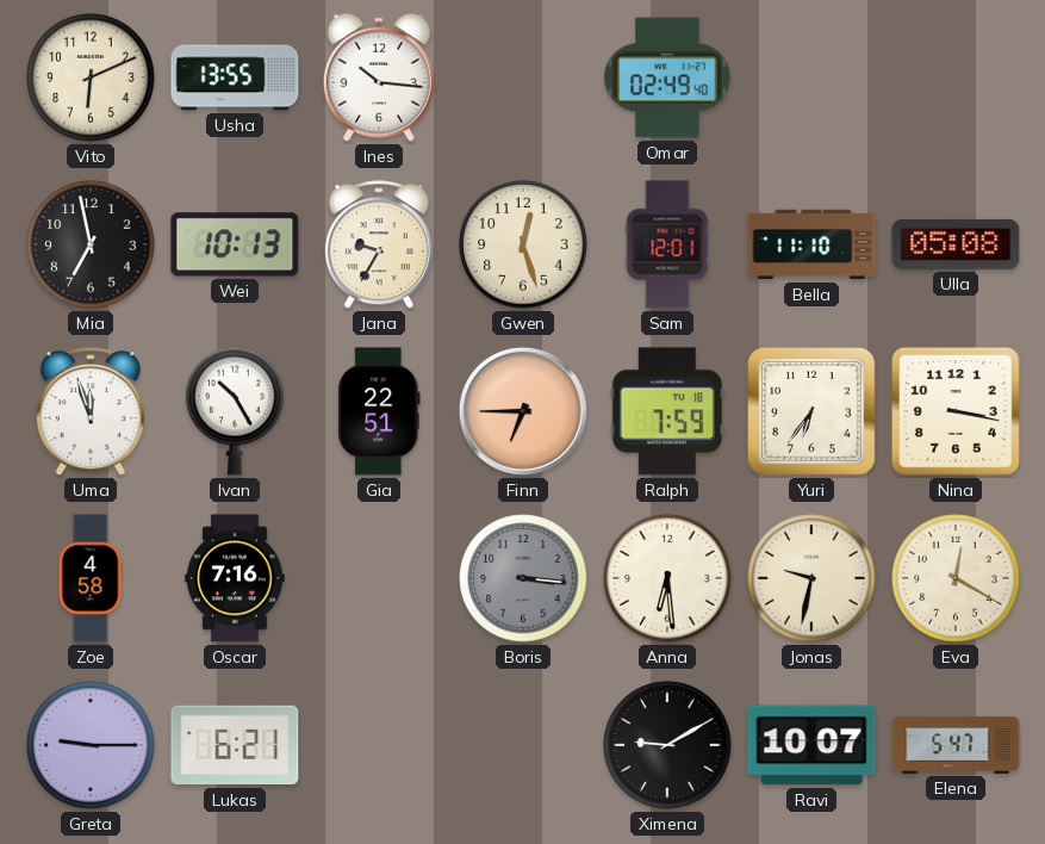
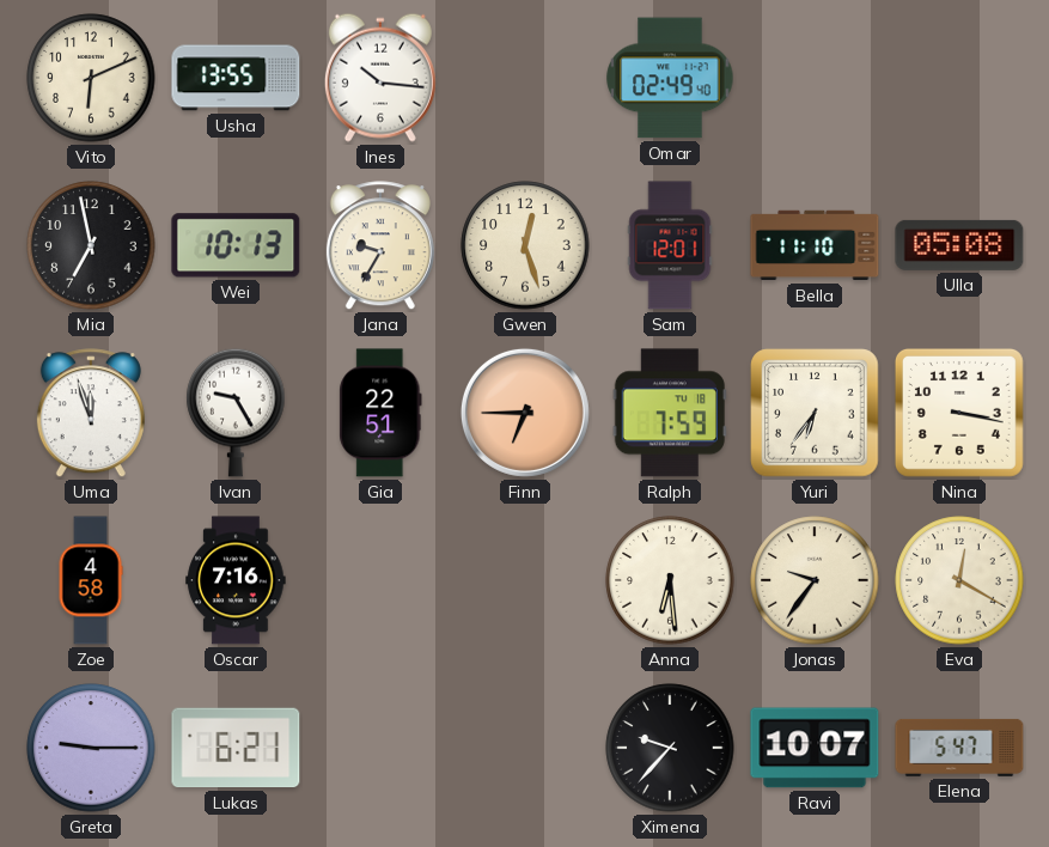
Ivan: 10:25 -> 9:25 (236, 413)
Boris: 3:16 -> none (523, 578)
Jonas: 9:32 -> 9:36 (815, 580)
Ximena: 9:10 -> 9:37 (670, 748)
